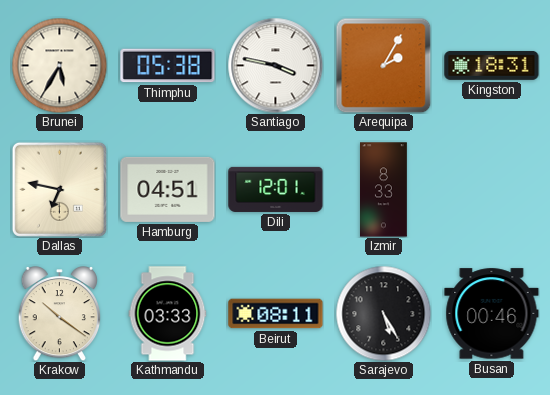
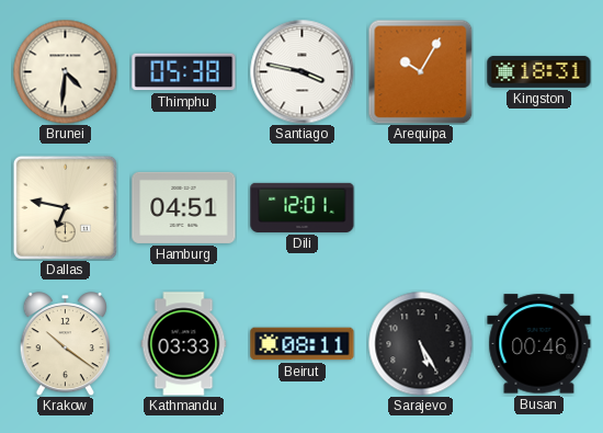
Brunei: 5:35 -> 4:31 (65, 71)
Arequipa: 2:05 -> 10:05 (420, 71)
Izmir: 8:33 -> none (384, 190)
